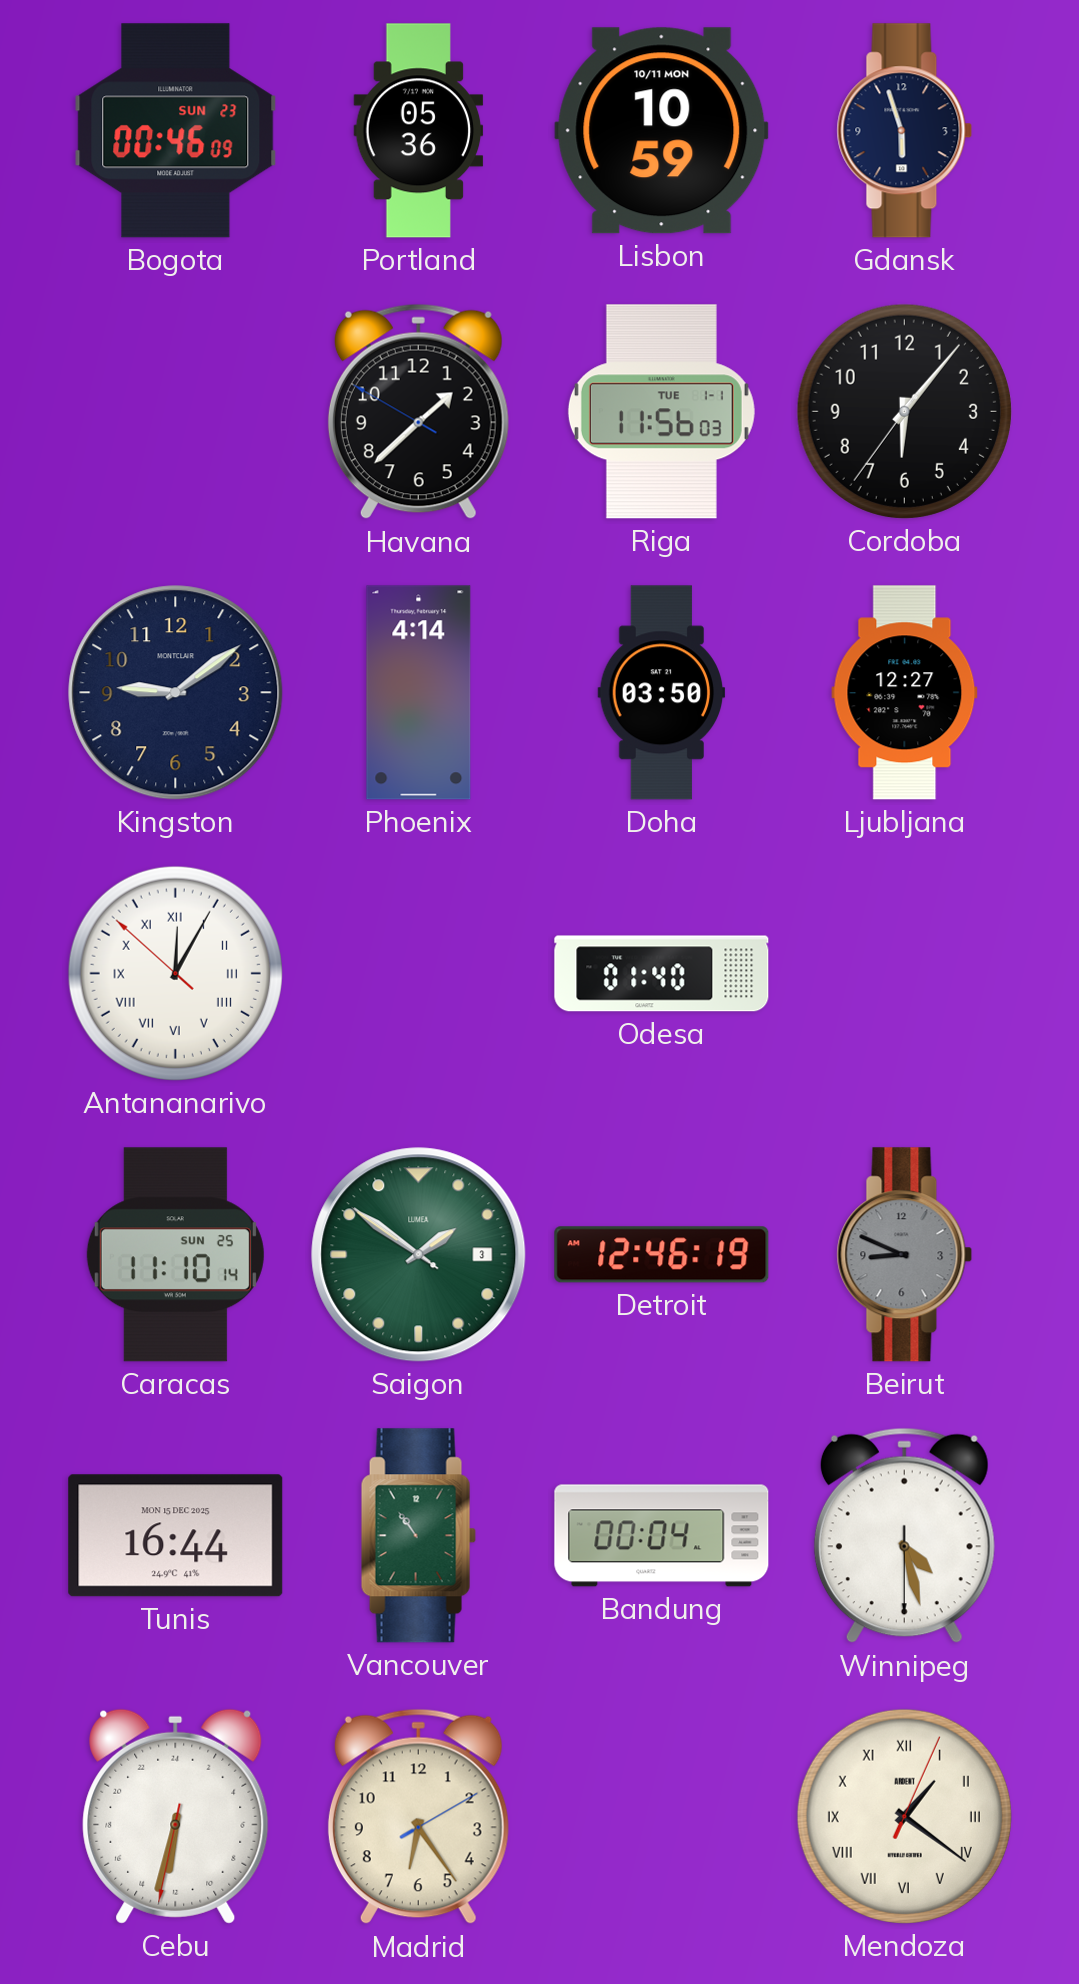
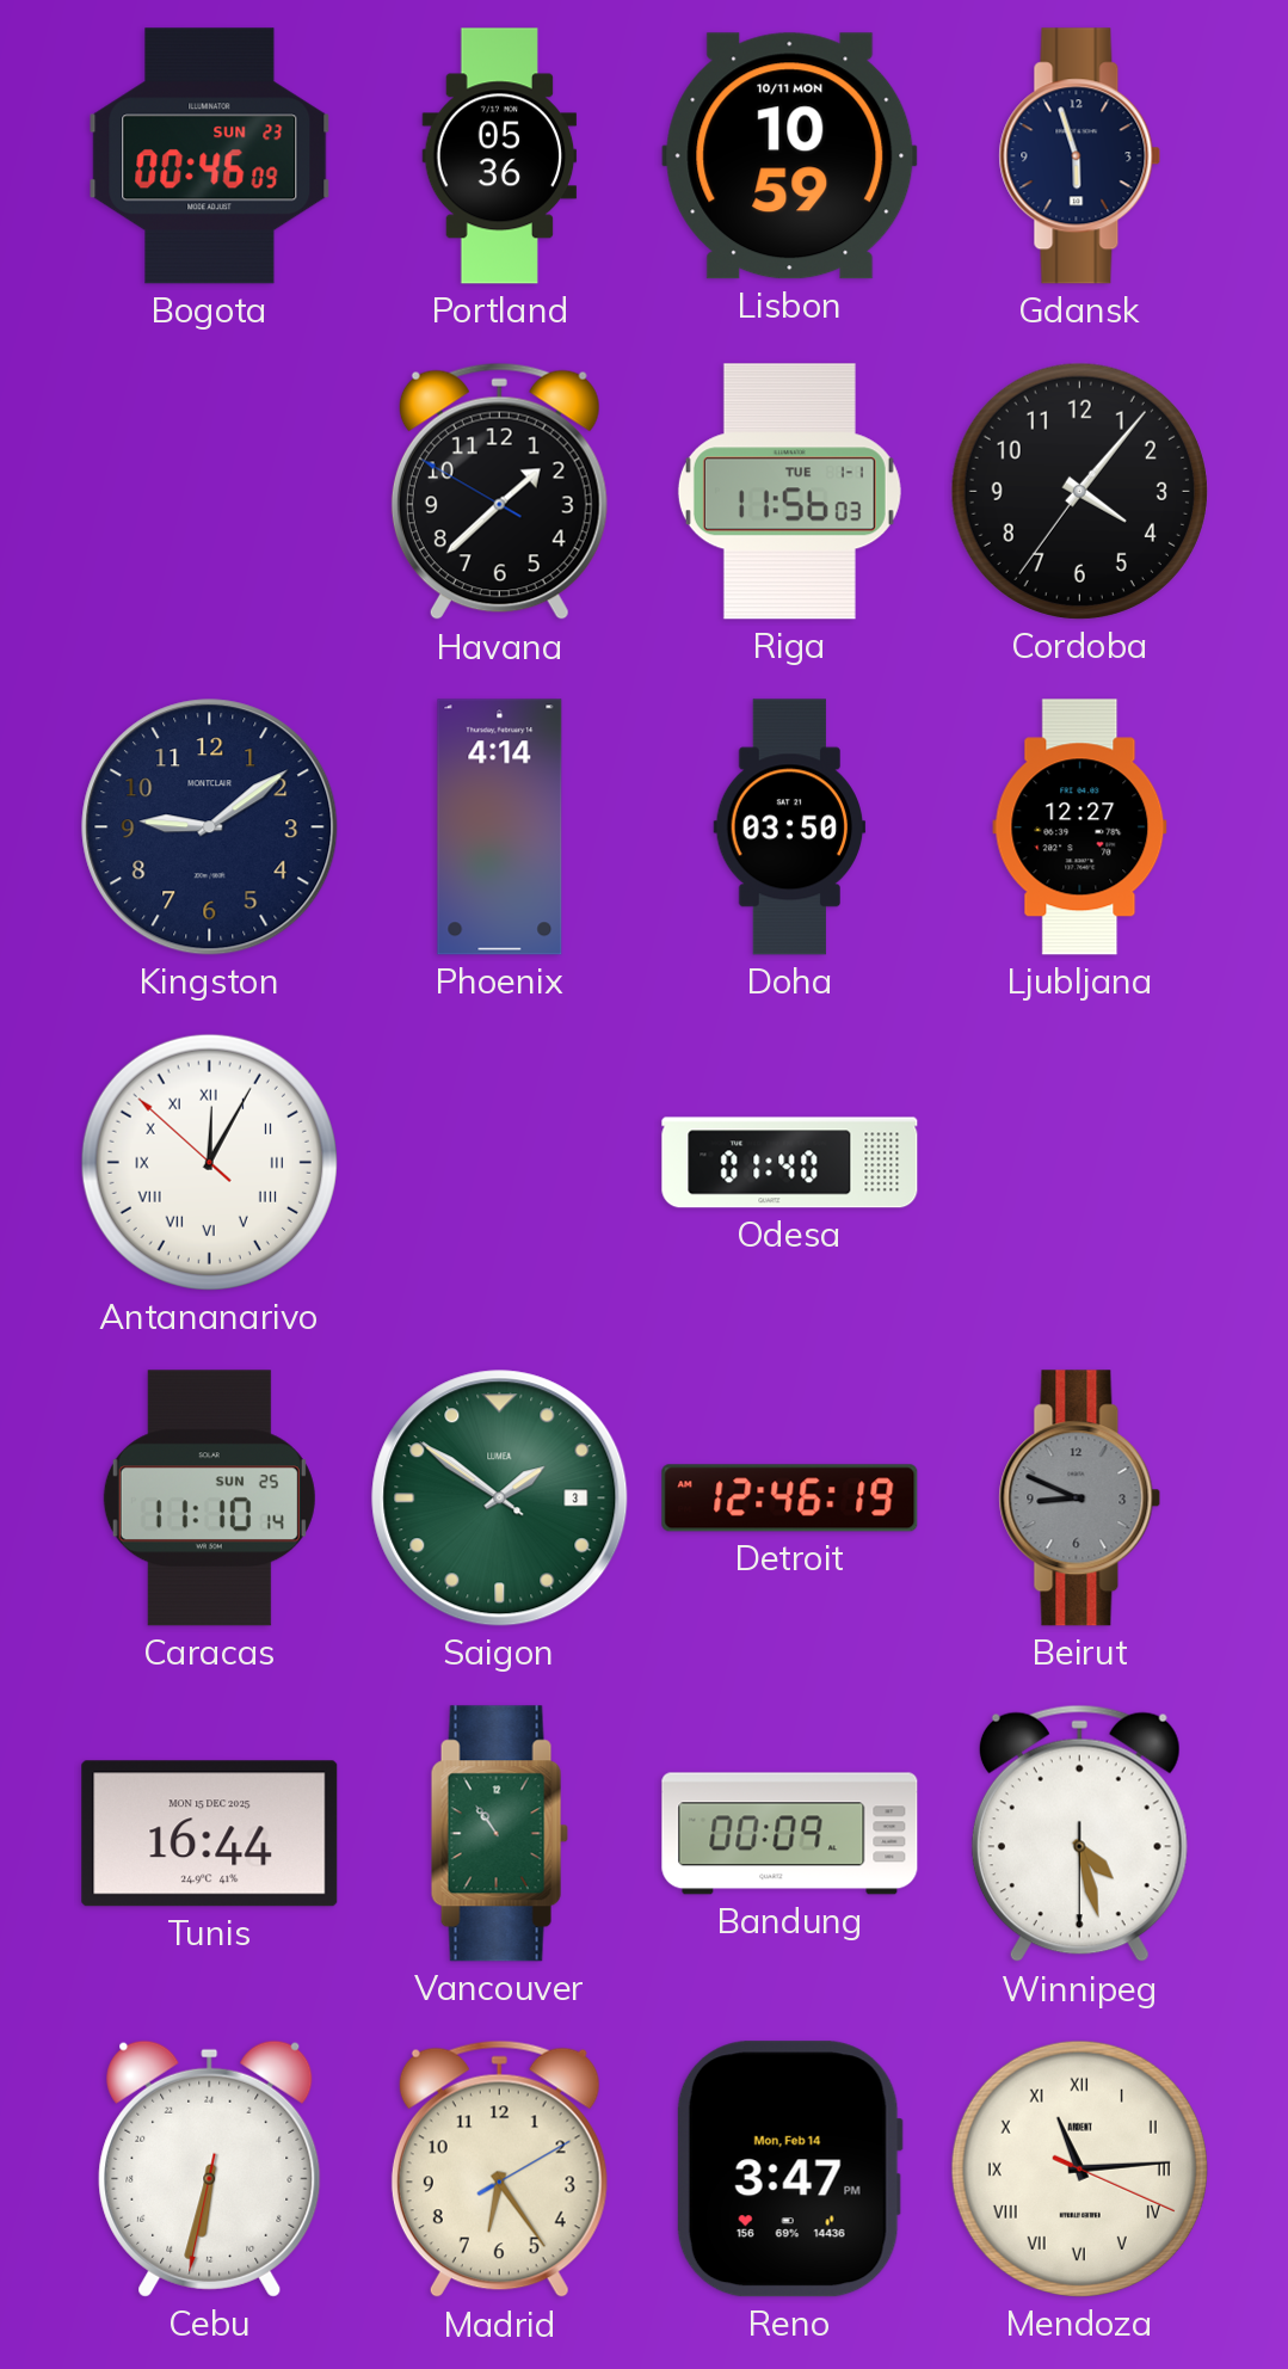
Cordoba: 6:06 -> 4:06 (1079, 491)
Bandung: 00:04 -> 00:09 (790, 1834)
Reno: none -> 3:47 (789, 2170)
Mendoza: 1:21 -> 11:14 (1079, 2168)
